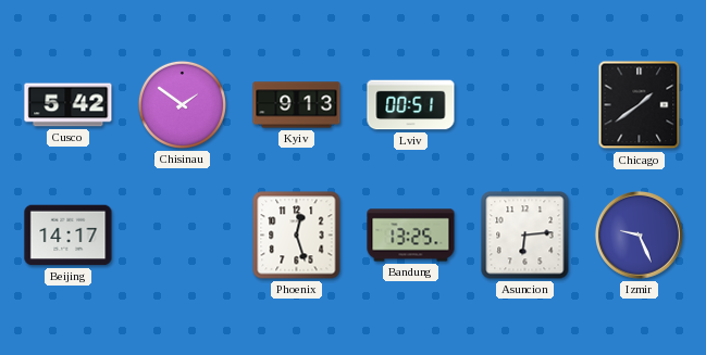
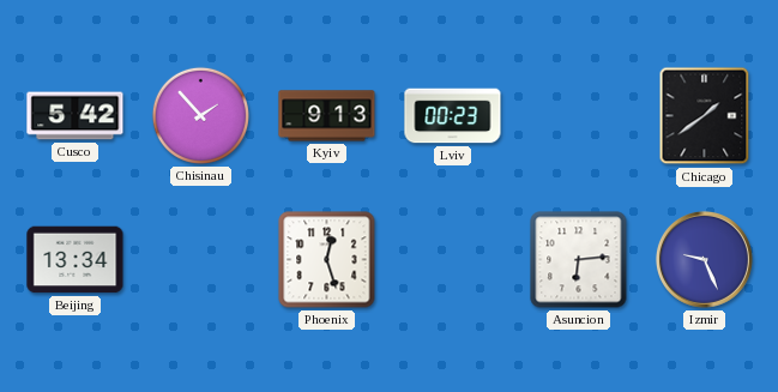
Chisinau: 1:51 -> 1:53 (200, 115)
Lviv: 00:51 -> 00:23 (453, 116)
Beijing: 14:17 -> 13:34 (76, 260)
Bandung: 13:25 -> none (411, 236)
